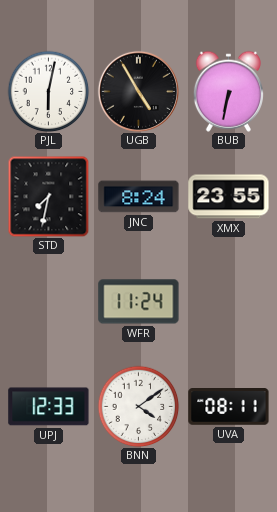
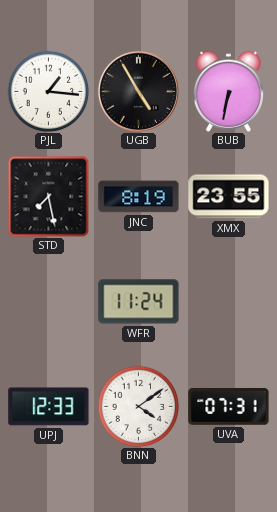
PJL: 6:02 -> 1:16 (48, 91)
STD: 7:32 -> 7:28 (48, 196)
JNC: 8:24 -> 8:19 (139, 197)
UVA: 08:11 -> 07:31 (229, 407)
